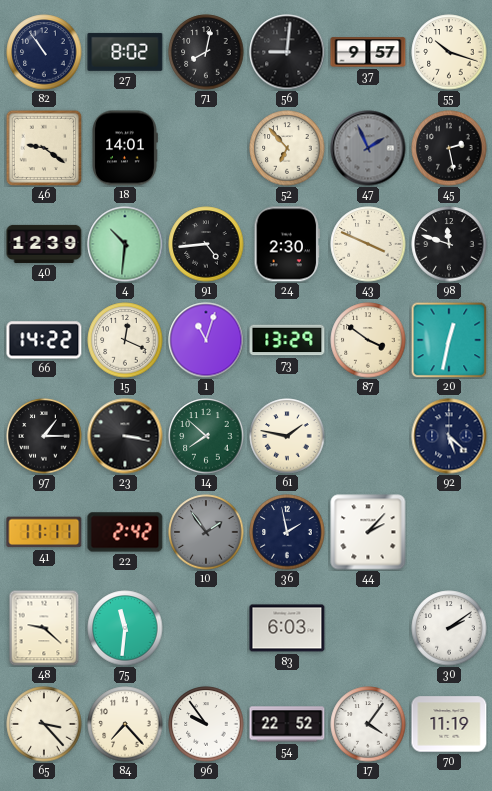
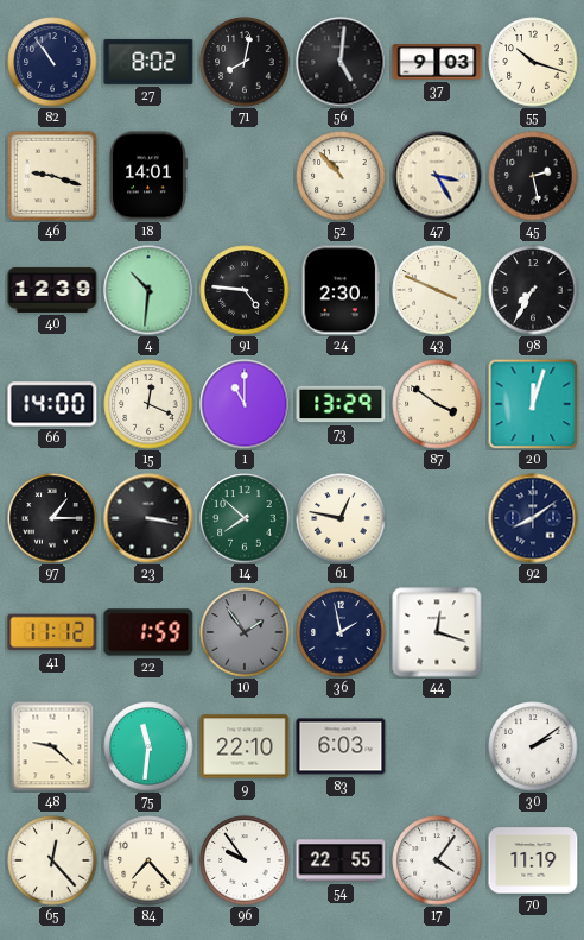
56: 9:01 -> 5:01 (341, 62)
37: 9:57 -> 9:03 (437, 62)
46: 9:21 -> 9:18 (52, 176)
52: 6:53 -> 10:53 (341, 176)
47: 1:56 -> 3:25 (437, 176)
47 dial: grey -> cream (437, 176)
91: 4:44 -> 4:46 (245, 290)
98: 11:48 -> 7:35 (533, 290)
66: 14:22 -> 14:00 (52, 404)
1: 11:03 -> 11:00 (245, 404)
20: 12:32 -> 12:03 (533, 404)
61: 1:47 -> 12:47 (341, 518)
92: 5:22 -> 8:09 (533, 518)
41: 11:11 -> 11:12 (52, 632)
22: 2:42 -> 1:59 (148, 632)
44: 2:07 -> 12:18 (437, 632)
9: none -> 22:10 (245, 746)
65: 3:23 -> 12:23 (52, 860)
54: 22:52 -> 22:55 (341, 860)
